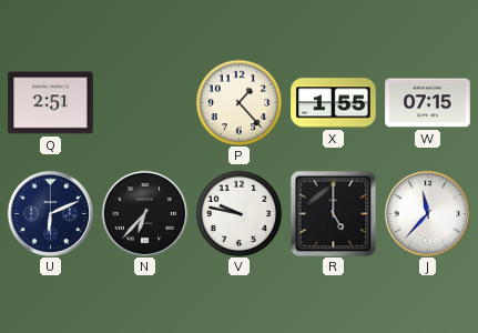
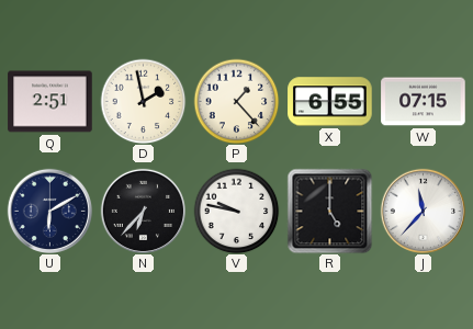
D: none -> 1:58 (143, 101)
X: 1:55 -> 6:55 (330, 102)
U: 6:11 -> 6:10 (49, 211)
